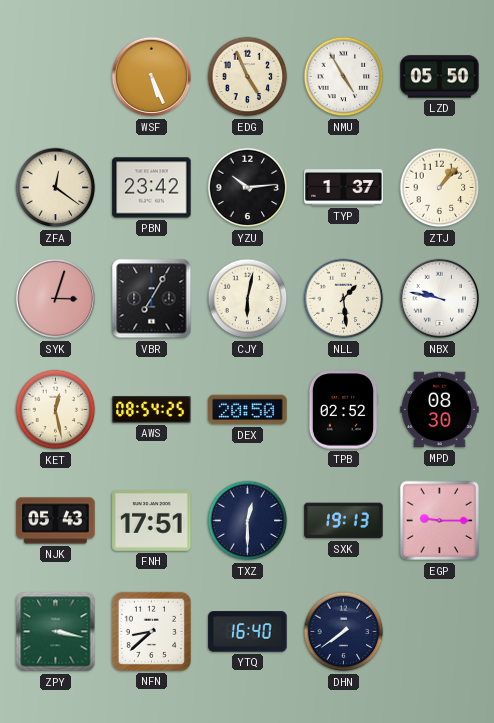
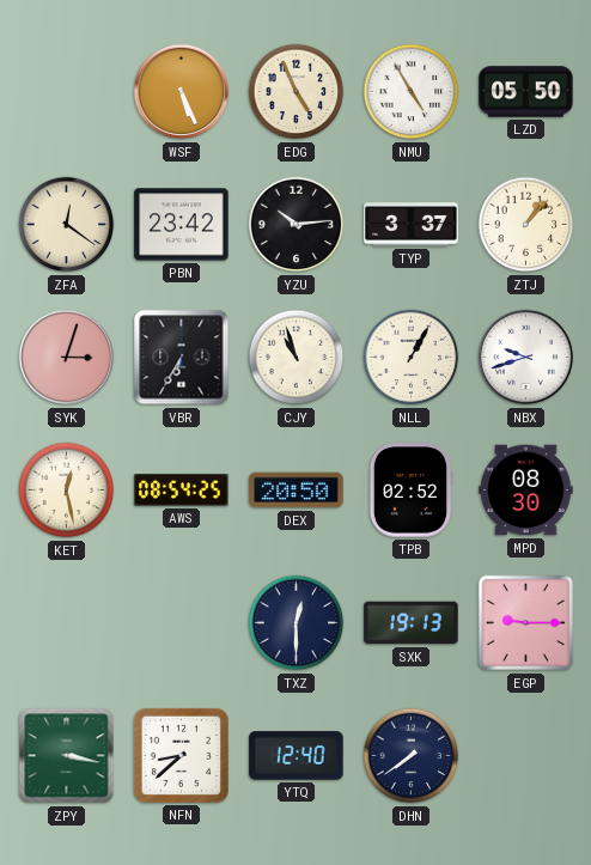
TYP: 1:37 -> 3:37 (412, 225)
VBR: 7:05 -> 6:35 (182, 358)
CJY: 6:02 -> 10:57 (297, 358)
NLL: 1:29 -> 1:05 (412, 358)
NBX: 9:47 -> 9:42 (526, 358)
NJK: 05:43 -> none (56, 521)
FNH: 17:51 -> none (152, 521)
YTQ: 16:40 -> 12:40 (297, 756)
